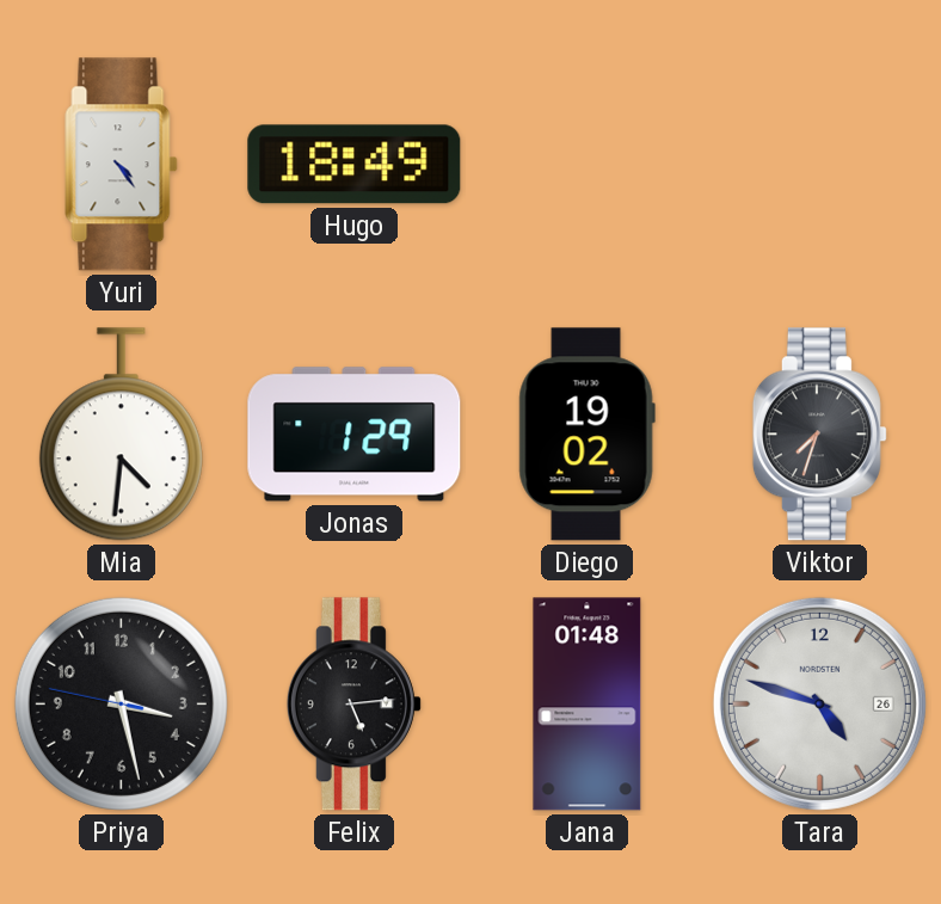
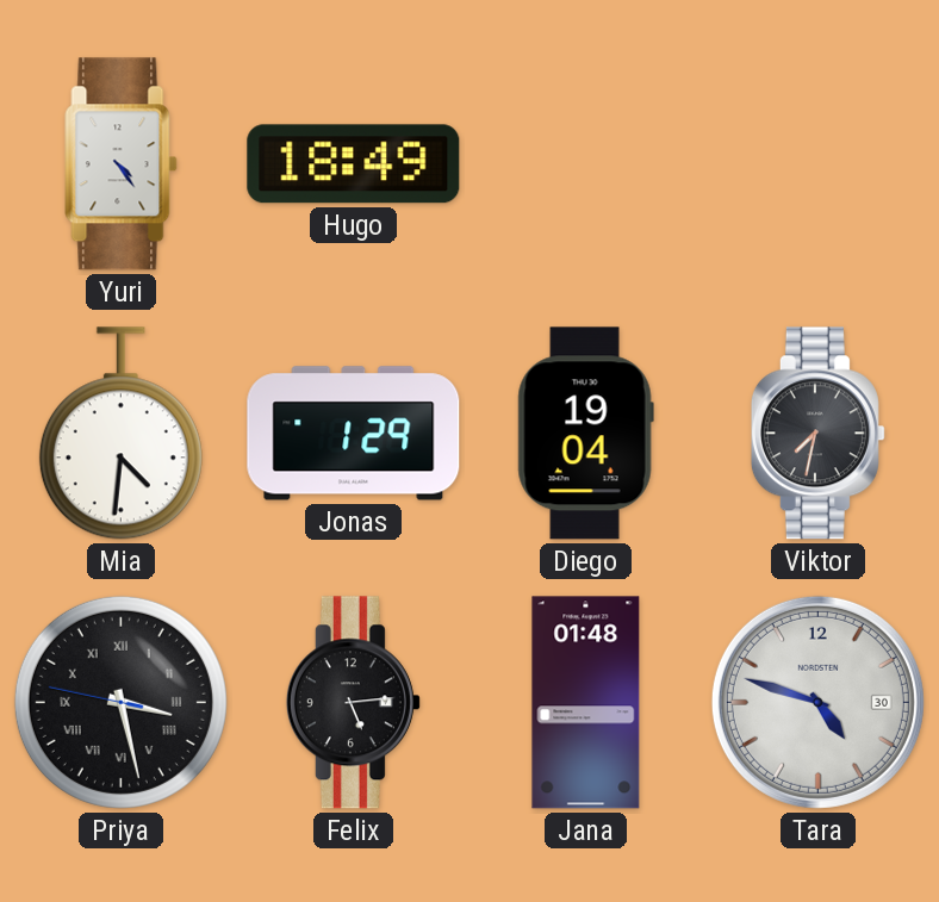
Diego: 19:02 -> 19:04 (585, 434)
Viktor: 7:33 -> 7:32 (817, 434)
Priya numerals: Arabic -> Roman (120, 702)
Tara date: 26 -> 30 (817, 702)
